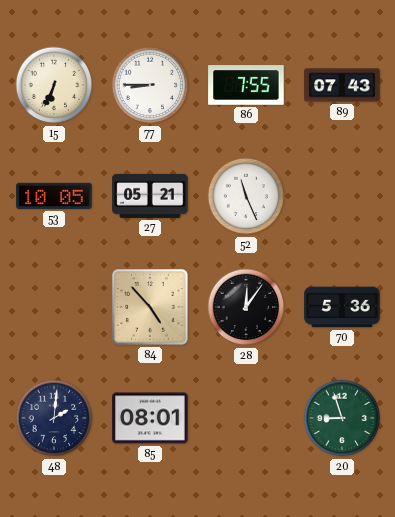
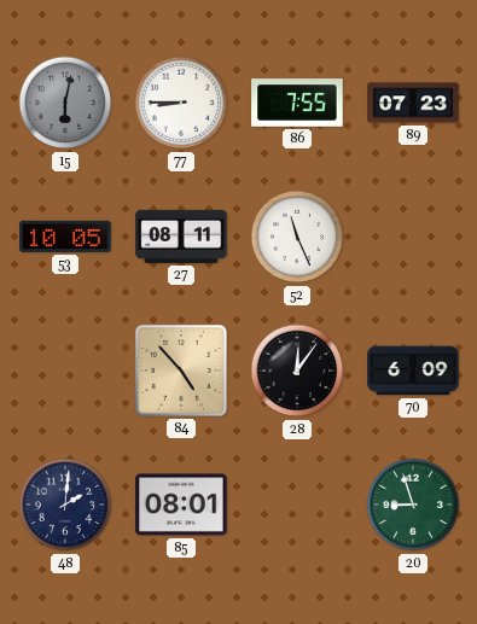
15: 6:34 -> 6:02 (65, 103)
15 dial: cream -> grey (65, 103)
89: 07:43 -> 07:23 (413, 103)
27: 05:21 -> 08:11 (181, 237)
70: 5:36 -> 6:09 (413, 371)
